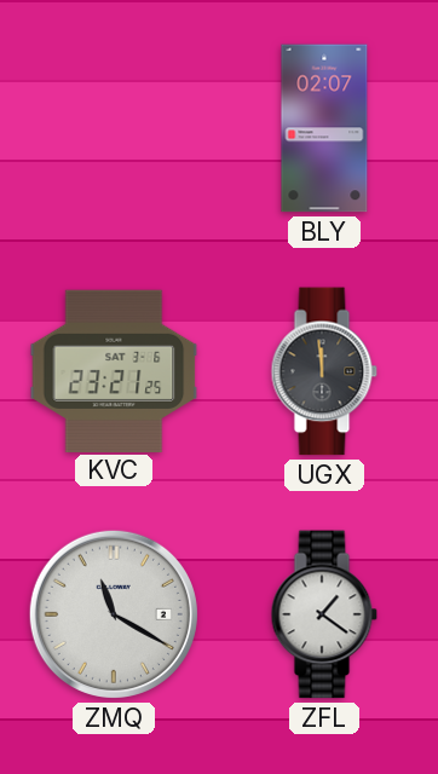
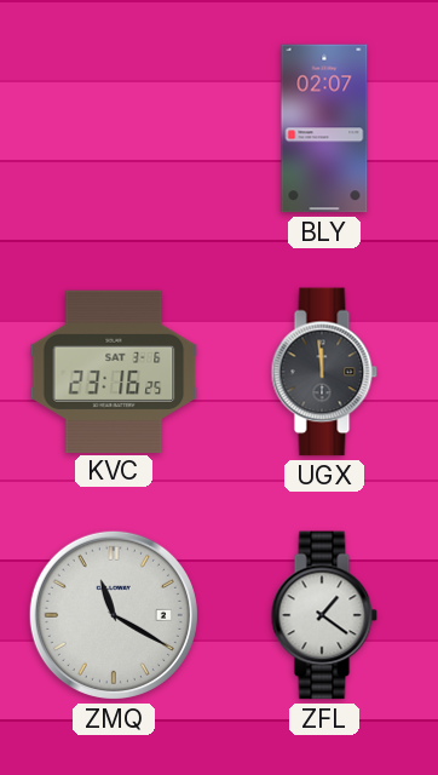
KVC: 23:21 -> 23:16 (114, 371)
